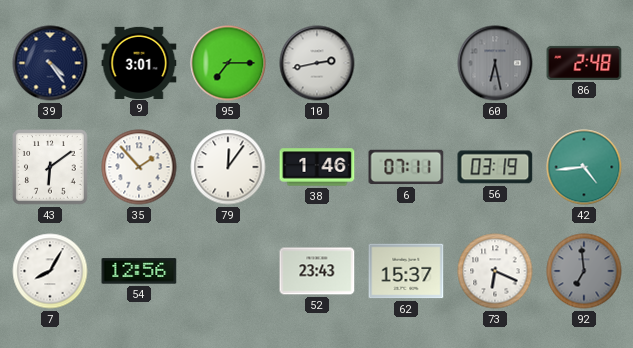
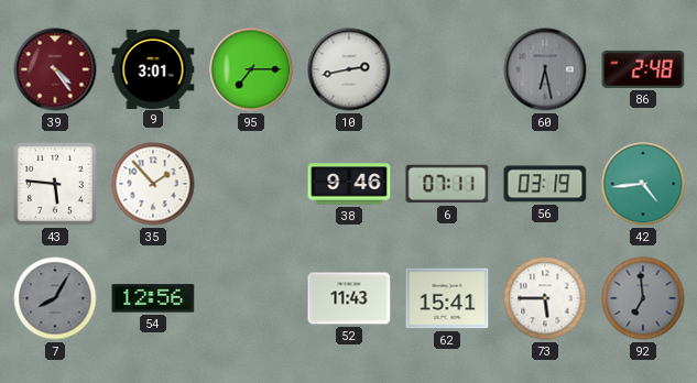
39 dial: navy -> burgundy (55, 69)
43: 6:09 -> 5:46 (55, 184)
79: 12:06 -> none (228, 167)
38: 1:46 -> 9:46 (349, 184)
7 dial: white -> grey (55, 298)
52: 23:43 -> 11:43 (349, 298)
62: 15:37 -> 15:41 (447, 298)
73: 6:19 -> 5:45 (545, 298)
